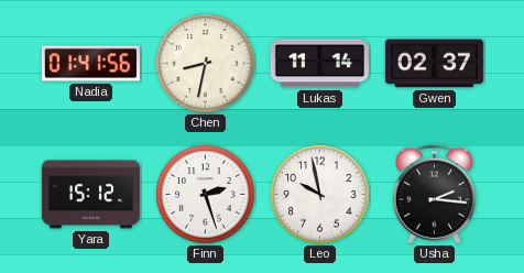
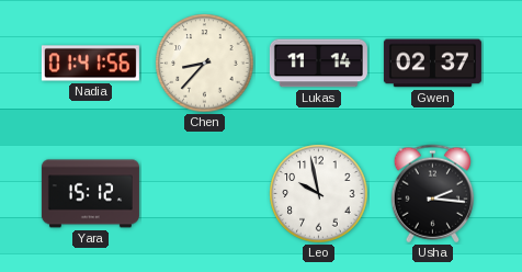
Chen: 8:32 -> 8:37 (205, 64)
Finn: 2:27 -> none (206, 195)
